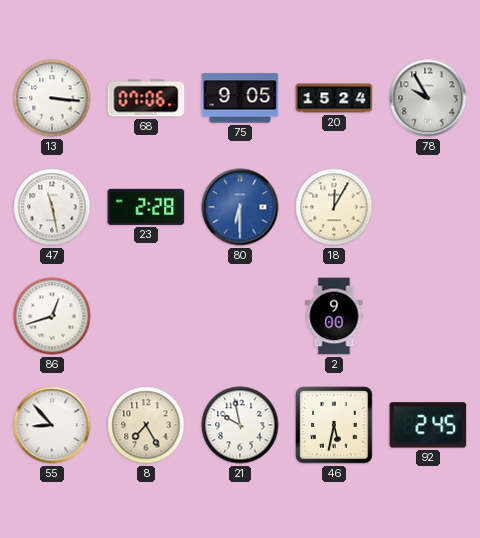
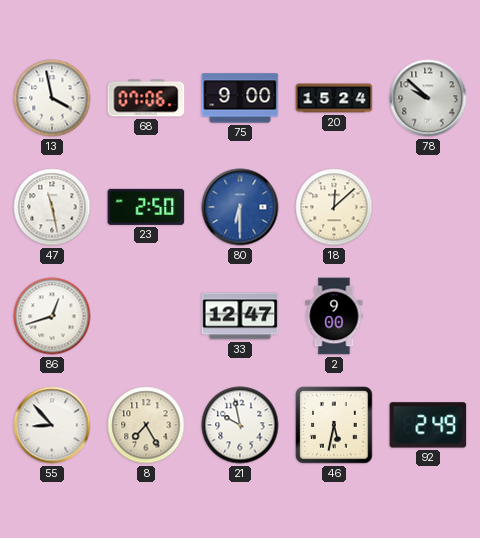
13: 3:16 -> 3:58 (52, 98)
75: 9:05 -> 9:00 (240, 98)
78: 9:55 -> 9:52 (428, 98)
23: 2:28 -> 2:50 (146, 207)
18: 12:05 -> 12:08 (334, 207)
33: none -> 12:47 (240, 316)
92: 2:45 -> 2:49 (428, 425)
